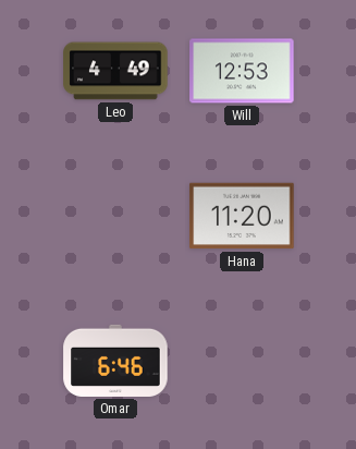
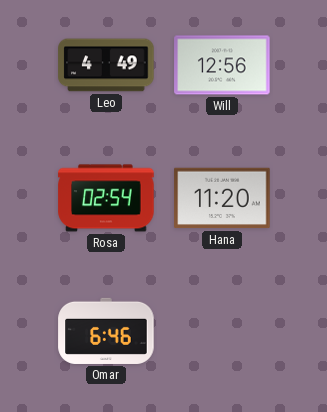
Will: 12:53 -> 12:56 (222, 65)
Rosa: none -> 02:54 (106, 198)
